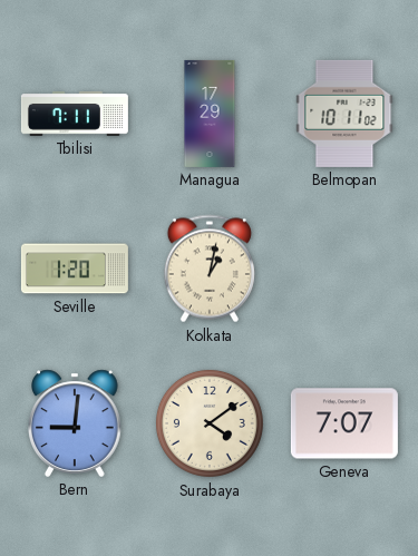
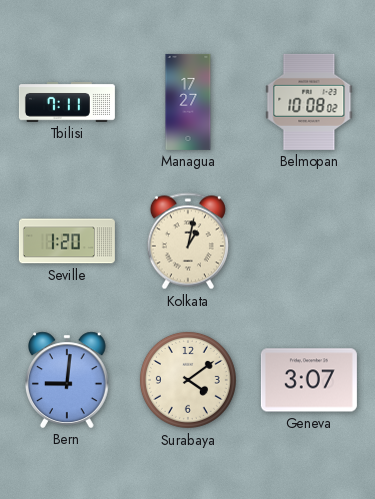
Managua: 17:29 -> 17:27 (188, 102)
Belmopan: 10:11 -> 10:08 (309, 102)
Geneva: 7:07 -> 3:07 (309, 380)
